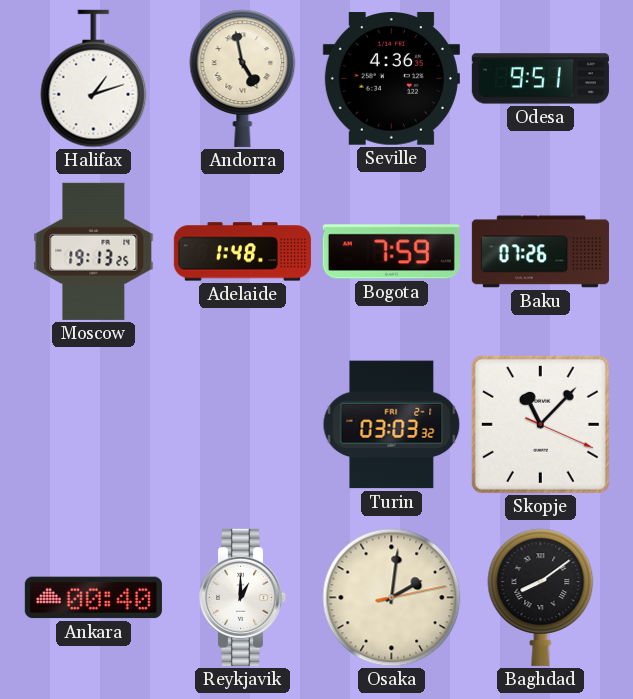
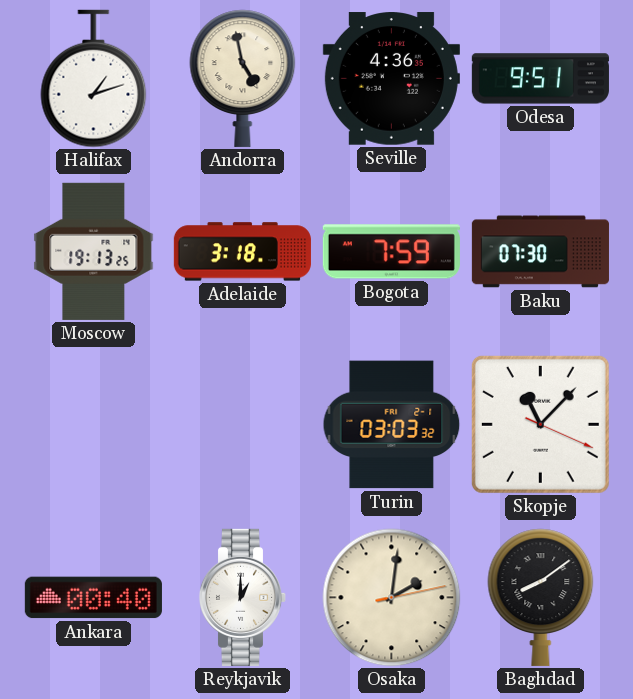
Adelaide: 1:48 -> 3:18 (242, 252)
Baku: 07:26 -> 07:30 (540, 252)
